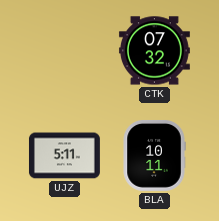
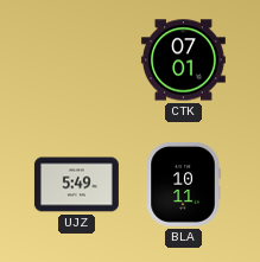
CTK: 07:32 -> 07:01 (183, 60)
UJZ: 5:11 -> 5:49 (76, 185)
